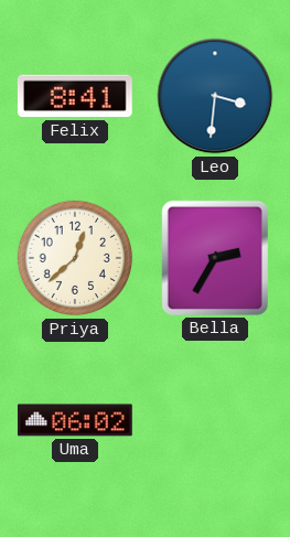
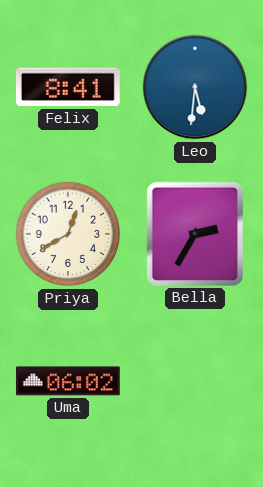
Leo: 3:31 -> 5:31 (195, 87)
Priya: 12:38 -> 12:40 (68, 234)
